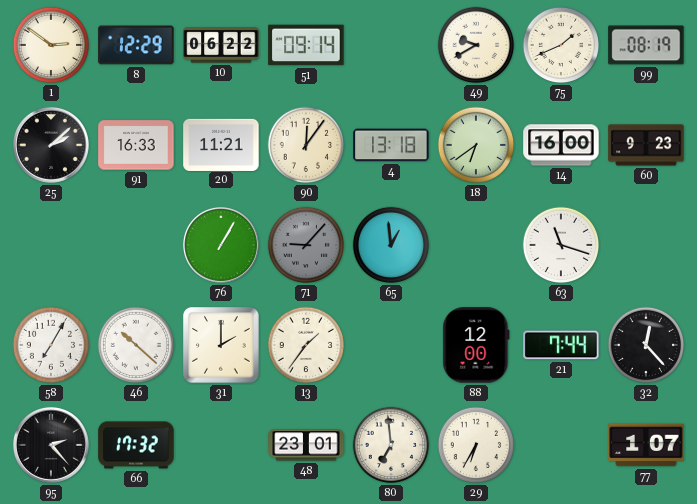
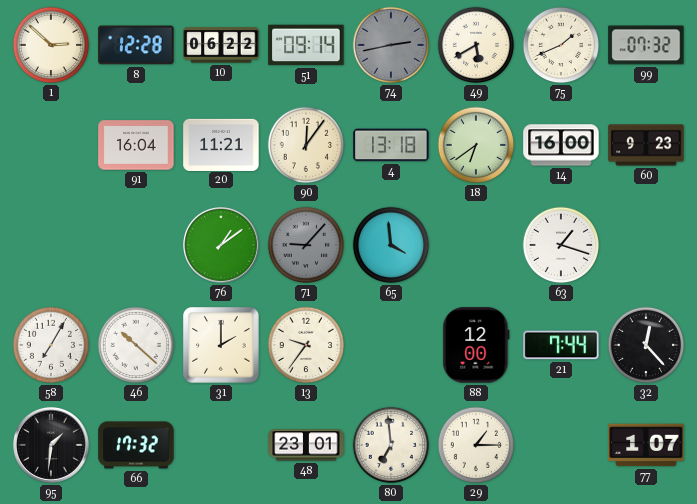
1: 2:51 -> 2:52 (51, 45)
8: 12:29 -> 12:28 (136, 45)
74: none -> 2:43 (391, 45)
49: 9:40 -> 5:40 (476, 45)
99: 08:19 -> 07:32 (646, 45)
25: 2:08 -> none (51, 145)
91: 16:33 -> 16:04 (136, 145)
76: 1:05 -> 1:09 (221, 245)
65: 12:59 -> 3:59 (391, 245)
63: 11:18 -> 1:18 (561, 245)
13: 1:36 -> 9:36 (306, 345)
95: 2:23 -> 1:31 (51, 445)
29: 6:35 -> 1:15 (476, 445)
